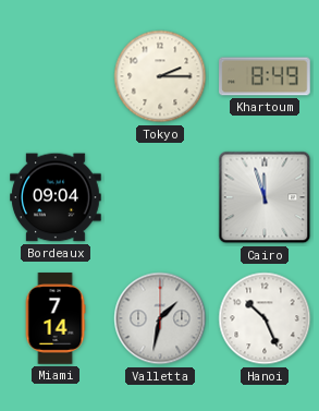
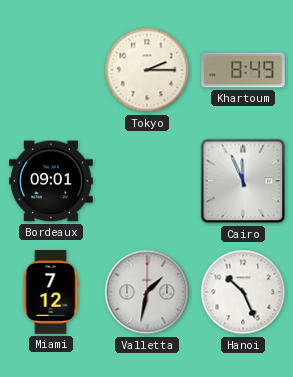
Bordeaux: 09:04 -> 09:01 (51, 181)
Cairo: 11:57 -> 11:56 (243, 181)
Miami: 7:14 -> 7:12 (51, 292)
